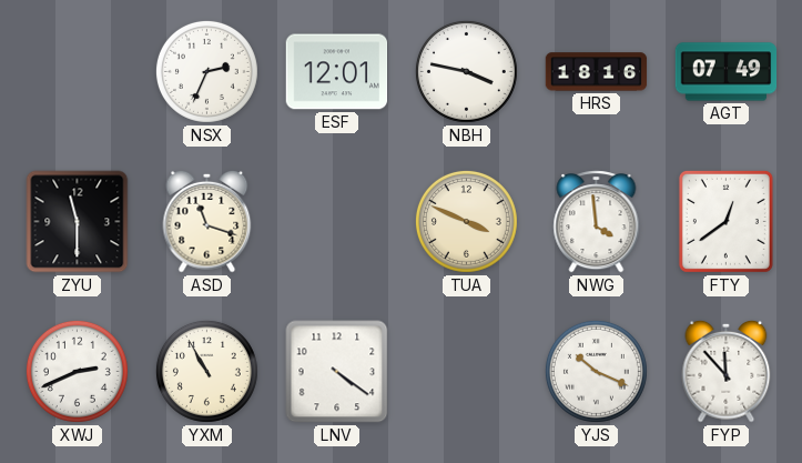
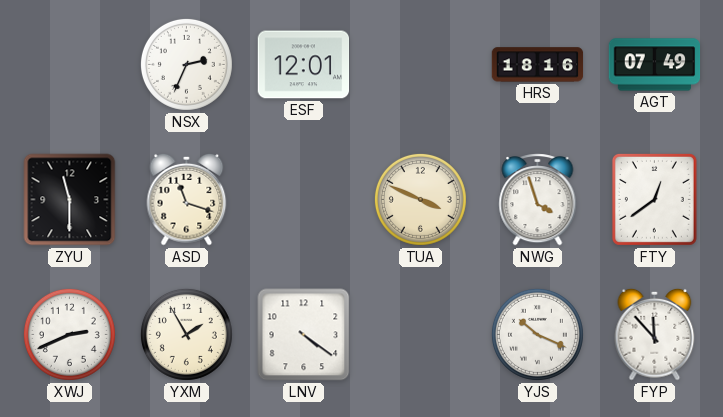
NBH: 3:47 -> none (466, 71)
NWG: 3:59 -> 3:57 (538, 200)
YXM: 10:55 -> 1:55 (186, 334)
